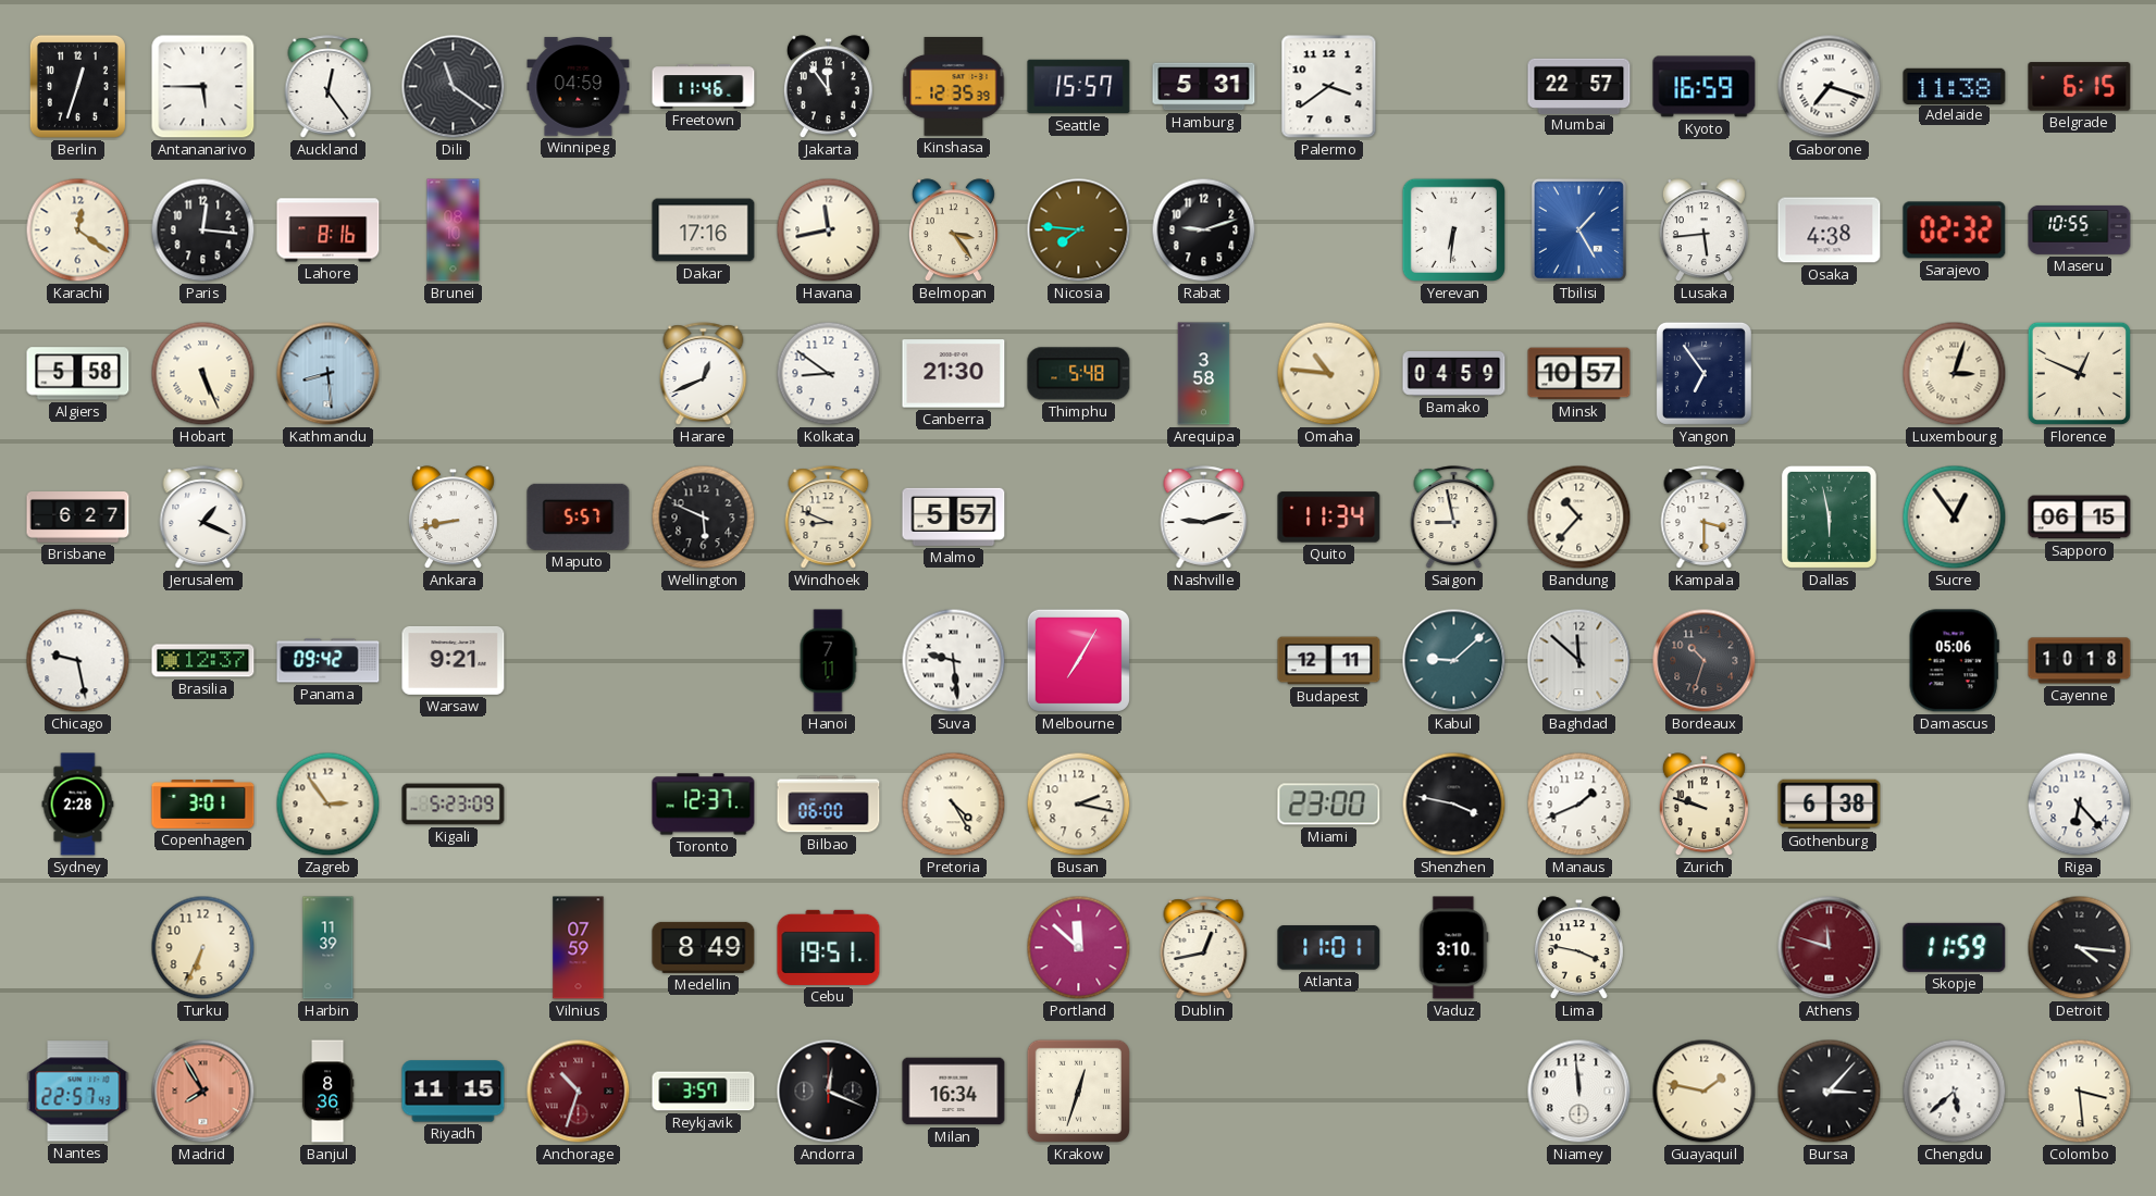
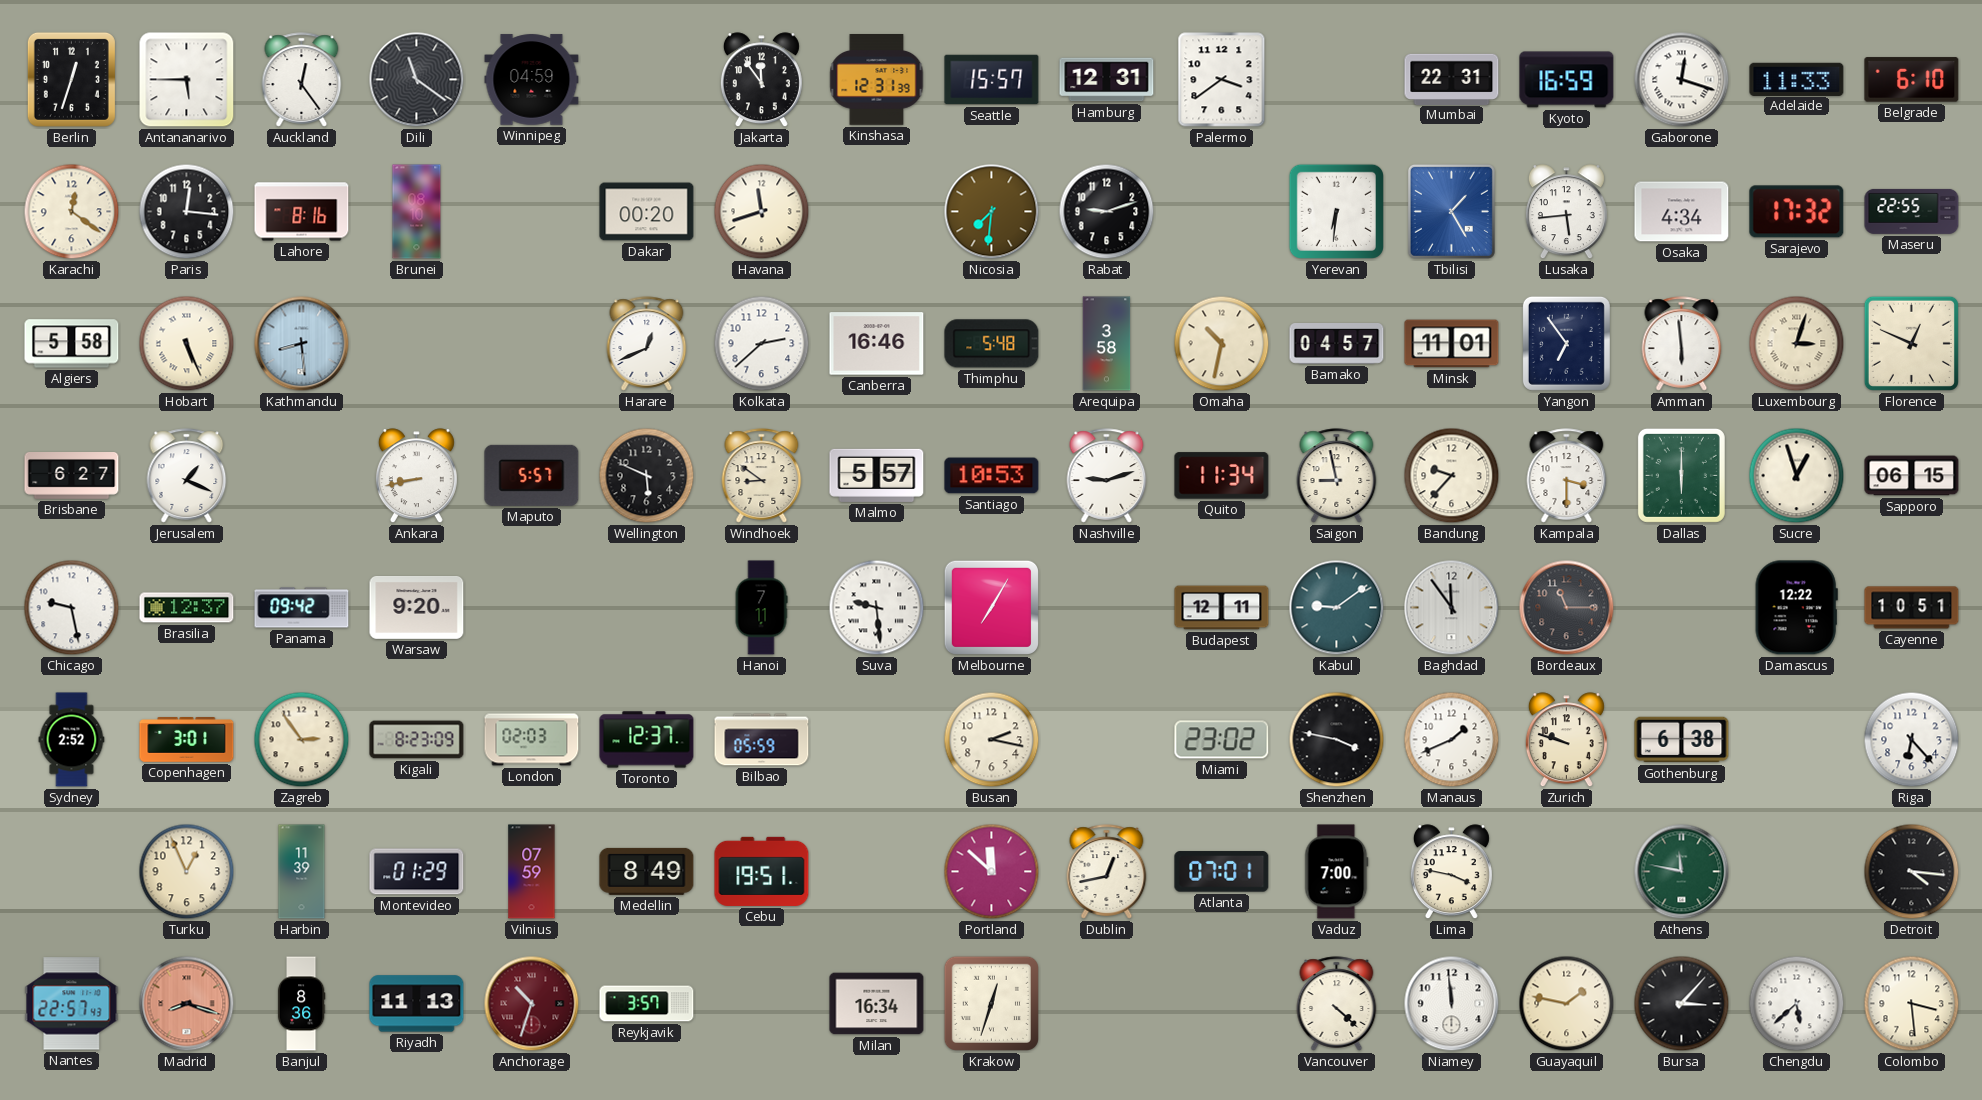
Freetown: 11:46 -> none (704, 87)
Kinshasa: 12:35 -> 12:31 (877, 80)
Hamburg: 5:31 -> 12:31 (1107, 80)
Mumbai: 22:57 -> 22:31 (1452, 79)
Gaborone: 7:18 -> 12:18 (1682, 80)
Adelaide: 11:38 -> 11:33 (1797, 79)
Belgrade: 6:15 -> 6:10 (1912, 80)
Dakar: 17:16 -> 00:20 (647, 212)
Havana: 11:43 -> 11:42 (762, 212)
Belmopan: 3:24 -> none (953, 231)
Nicosia: 7:46 -> 7:31 (992, 212)
Osaka: 4:38 -> 4:34 (1682, 212)
Sarajevo: 02:32 -> 17:32 (1797, 212)
Maseru: 10:55 -> 22:55 (1912, 211)
Kolkata: 8:51 -> 2:38 (762, 344)
Canberra: 21:30 -> 16:46 (877, 344)
Omaha: 10:46 -> 10:32 (1222, 344)
Bamako: 04:59 -> 04:57 (1337, 344)
Minsk: 10:57 -> 11:01 (1452, 344)
Amman: none -> 5:59 (1682, 344)
Windhoek: 8:49 -> 8:51 (762, 476)
Santiago: none -> 10:53 (992, 476)
Bandung: 10:37 -> 9:37 (1452, 476)
Dallas: 5:58 -> 6:00 (1681, 475)
Sucre: 12:54 -> 12:57 (1797, 476)
Warsaw: 9:21 -> 9:20 (417, 607)
Kabul: 9:08 -> 9:09 (1337, 608)
Baghdad: 11:52 -> 11:54 (1452, 608)
Bordeaux: 10:33 -> 11:15 (1567, 608)
Damascus: 05:06 -> 12:22 (1796, 608)
Cayenne: 10:18 -> 10:51 (1912, 608)
Sydney: 2:28 -> 2:52 (72, 740)
Kigali: 5:23 -> 8:23 (417, 740)
London: none -> 02:03 (532, 740)
Bilbao: 06:00 -> 05:59 (762, 740)
Pretoria: 4:25 -> none (954, 805)
Miami: 23:00 -> 23:02 (1222, 740)
Turku: 6:34 -> 12:56 (187, 872)
Montevideo: none -> 01:29 (417, 872)
Atlanta: 11:01 -> 07:01 (1222, 872)
Vaduz: 3:10 -> 7:00 (1337, 872)
Athens: 11:48 -> 11:47 (1682, 872)
Athens dial: burgundy -> green (1682, 872)
Skopje: 11:59 -> none (1955, 947)
Madrid: 7:55 -> 8:18 (187, 1004)
Riyadh: 11:15 -> 11:13 (417, 1004)
Andorra: 12:19 -> none (829, 1092)
Vancouver: none -> 4:22 (1337, 1004)
